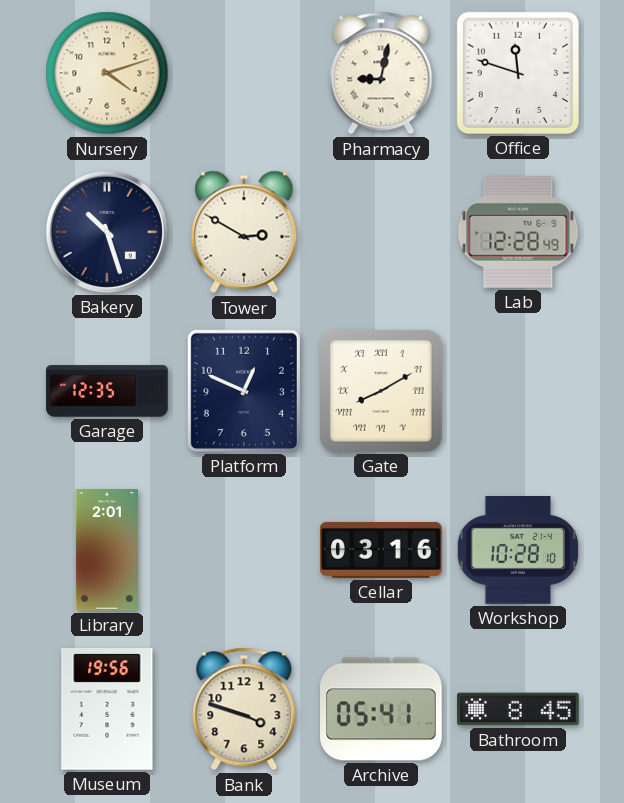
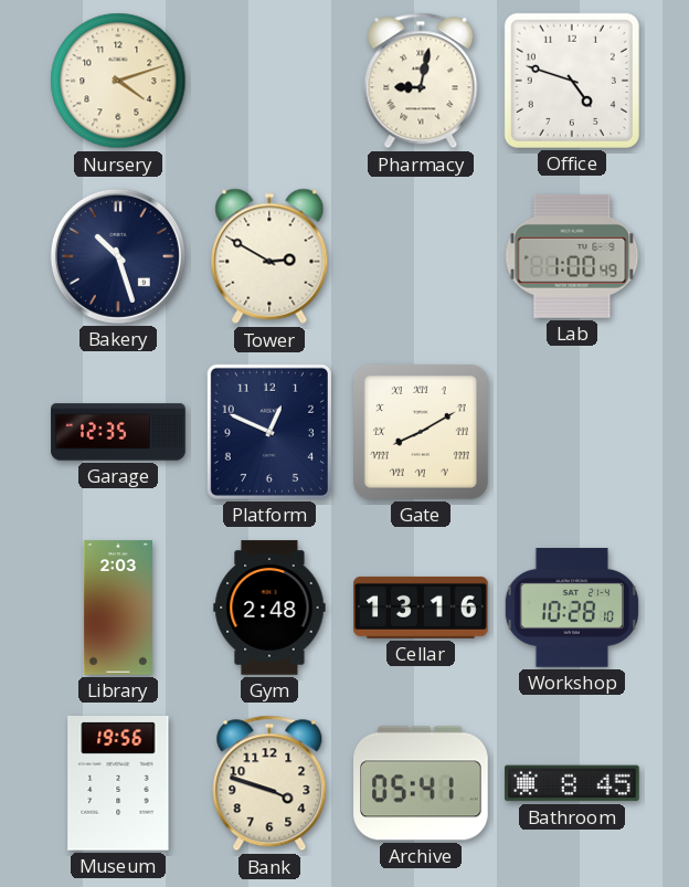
Office: 11:48 -> 4:48 (572, 81)
Lab: 12:28 -> 1:00 (572, 256)
Library: 2:01 -> 2:03 (117, 608)
Gym: none -> 2:48 (269, 608)
Cellar: 03:16 -> 13:16 (421, 608)
